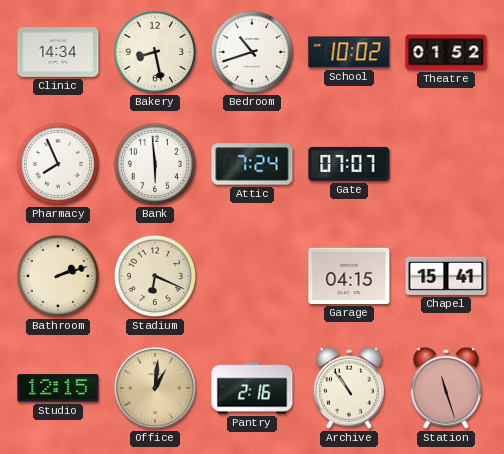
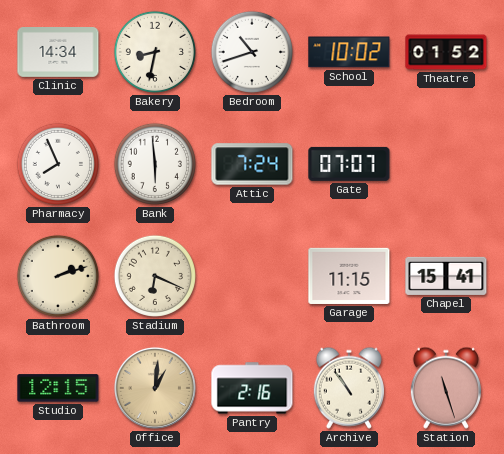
Bakery: 8:28 -> 8:32 (155, 52)
Garage: 04:15 -> 11:15 (349, 276)
